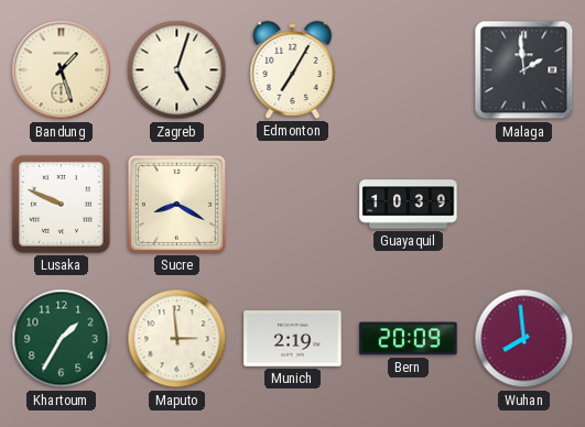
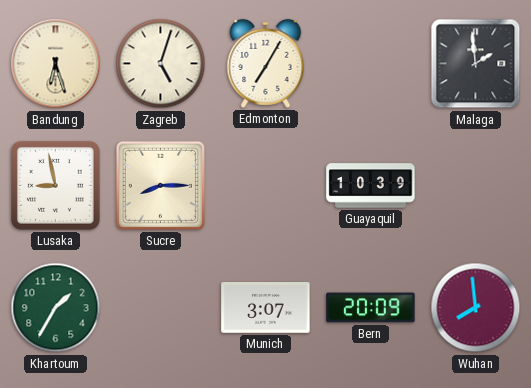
Bandung: 1:27 -> 6:27 (56, 64)
Lusaka: 9:49 -> 8:58 (55, 185)
Sucre: 8:20 -> 8:15 (160, 185)
Maputo: 2:59 -> none (177, 339)
Munich: 2:19 -> 3:07 (266, 308)
